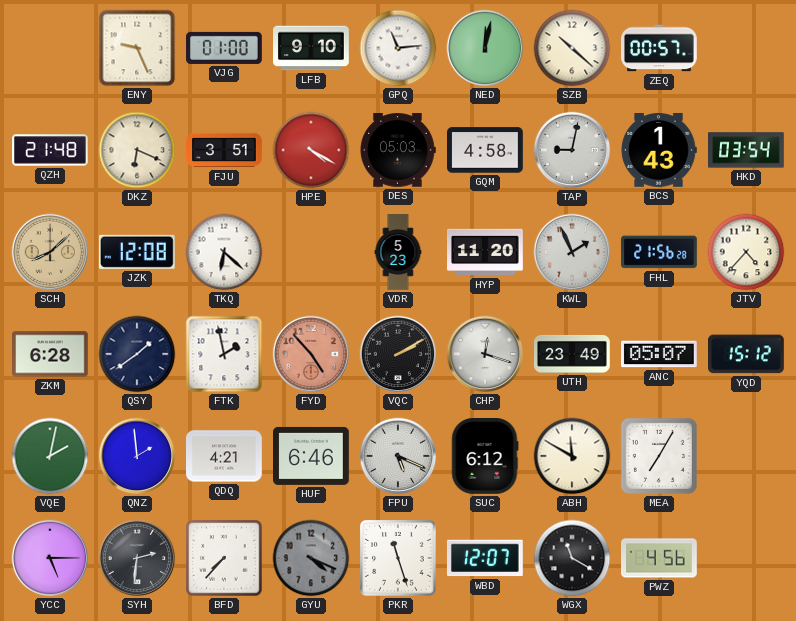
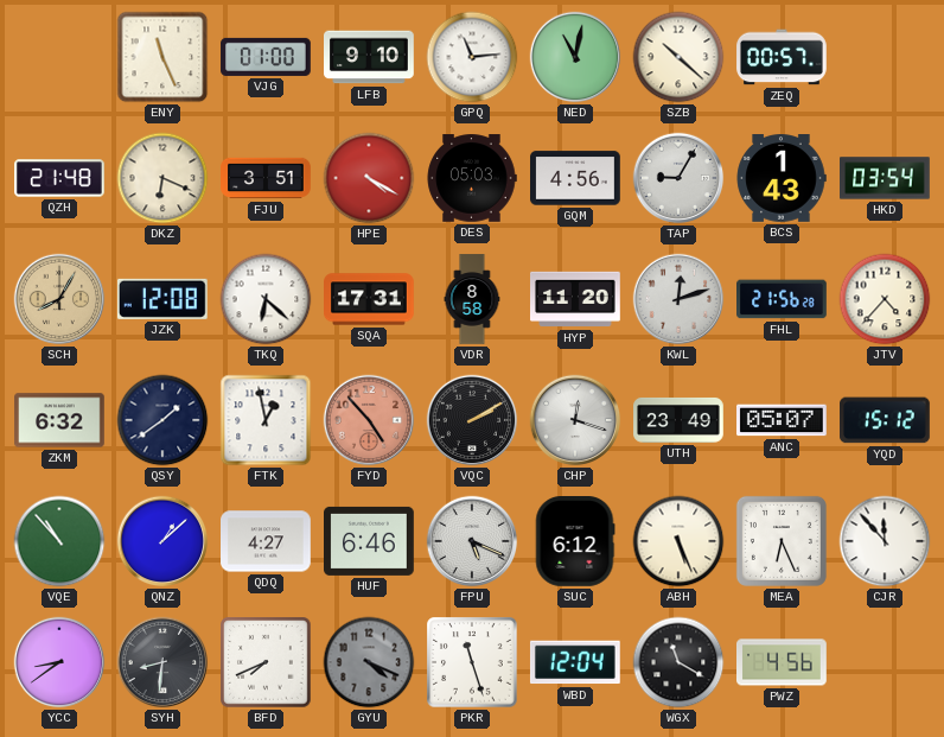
ENY: 9:26 -> 11:26 (162, 57)
NED: 12:02 -> 11:02 (575, 57)
GQM: 4:58 -> 4:56 (575, 178)
TAP: 9:02 -> 9:05 (678, 178)
SCH: 8:08 -> 8:05 (59, 299)
SQA: none -> 17:31 (370, 299)
VDR: 5:23 -> 8:58 (472, 299)
KWL: 1:56 -> 12:12 (678, 299)
ZKM: 6:28 -> 6:32 (60, 420)
FTK: 1:58 -> 12:58 (266, 420)
VQE: 2:02 -> 10:53 (59, 541)
QNZ: 1:59 -> 1:08 (162, 541)
QDQ: 4:21 -> 4:27 (267, 541)
ABH: 11:50 -> 5:26 (678, 541)
MEA: 7:05 -> 6:26 (782, 541)
CJR: none -> 11:53 (885, 541)
YCC: 5:15 -> 8:39 (59, 662)
SYH: 2:31 -> 8:31 (162, 662)
BFD: 7:37 -> 7:41 (266, 662)
WBD: 12:07 -> 12:04 (575, 662)
